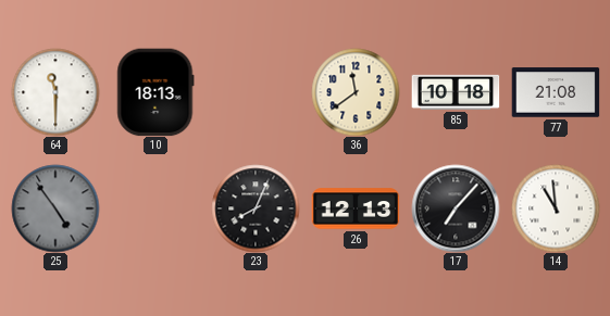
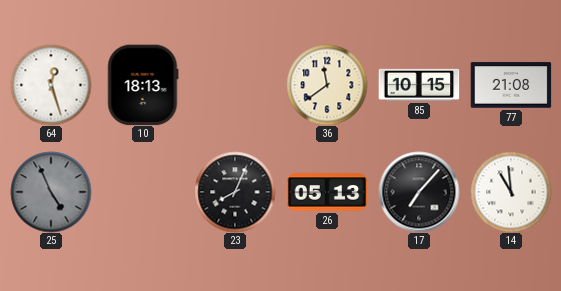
64: 11:30 -> 12:27 (51, 85)
85: 10:18 -> 10:15 (419, 85)
25: 4:54 -> 4:56 (51, 192)
26: 12:13 -> 05:13 (327, 192)
